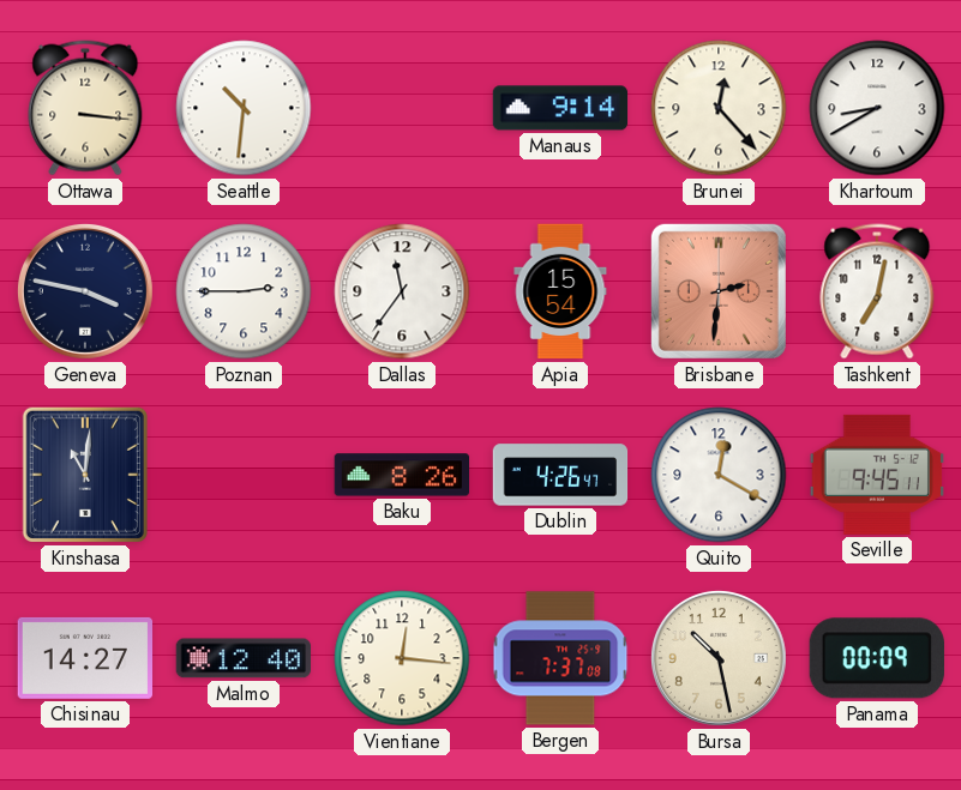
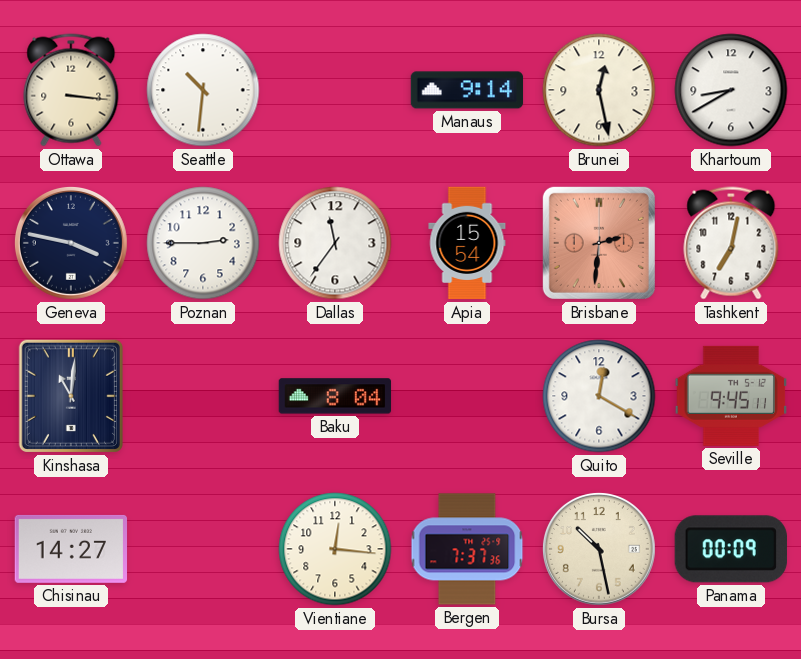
Brunei: 12:23 -> 12:28 (599, 90)
Baku: 8:26 -> 8:04 (335, 396)
Dublin: 4:26 -> none (560, 475)
Malmo: 12:40 -> none (242, 658)
Bergen: 7:37:08 -> 7:37:36 (467, 549)
